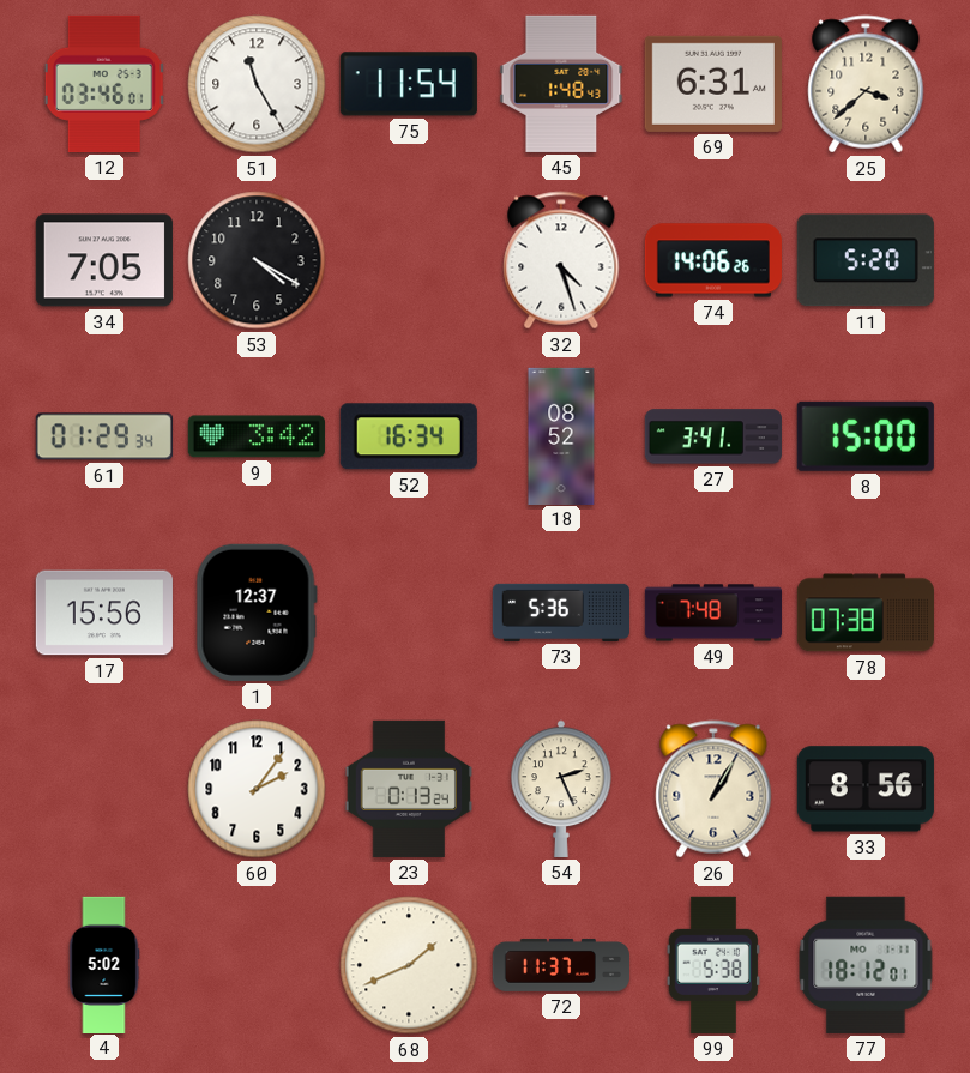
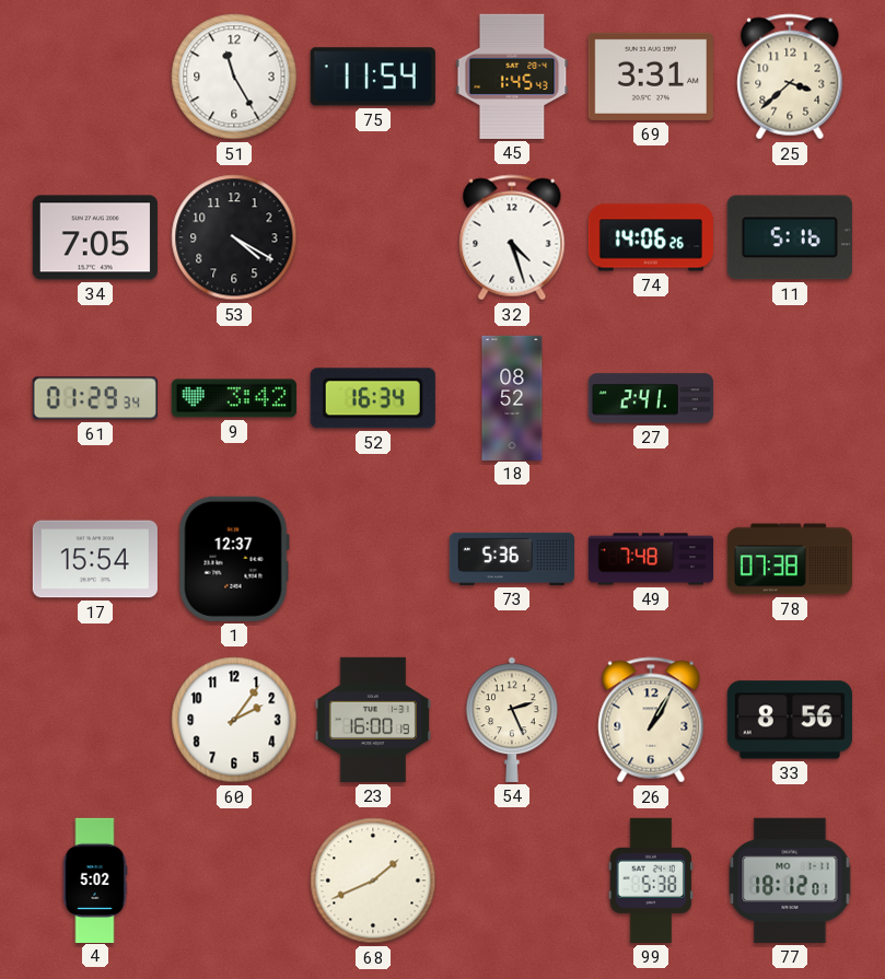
12: 03:46 -> none (104, 84)
45: 1:48 -> 1:45 (512, 77)
69: 6:31 -> 3:31 (651, 77)
11: 5:20 -> 5:16 (790, 237)
27: 3:41 -> 2:41 (651, 398)
8: 15:00 -> none (866, 436)
17: 15:56 -> 15:54 (95, 559)
23: 0:13 -> 16:00 (373, 720)
72: 11:37 -> none (561, 965)
